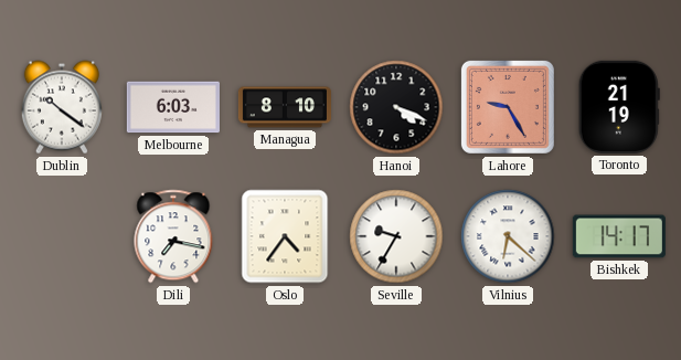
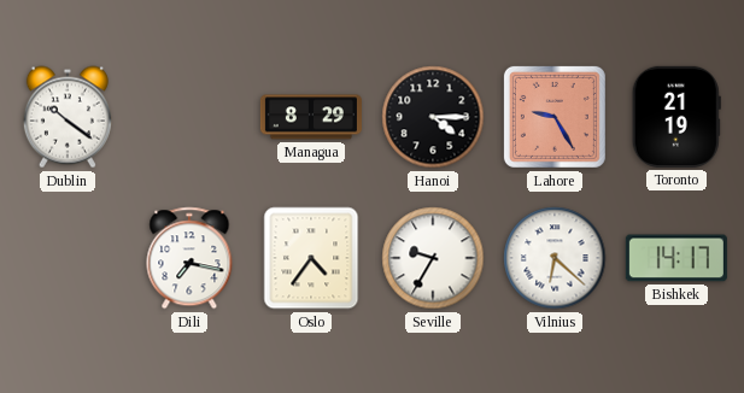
Melbourne: 6:03 -> none (173, 107)
Managua: 8:10 -> 8:29 (311, 117)
Hanoi: 4:19 -> 4:15 (433, 117)
